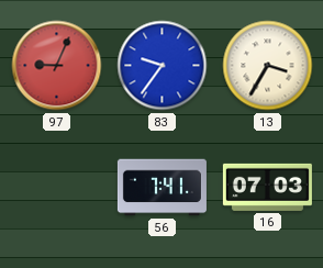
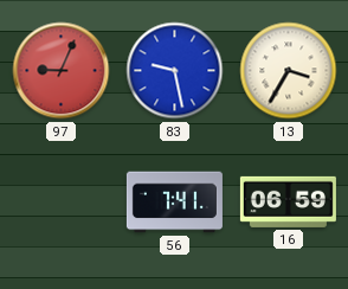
83: 9:36 -> 9:28 (175, 71)
16: 07:03 -> 06:59 (288, 201)
